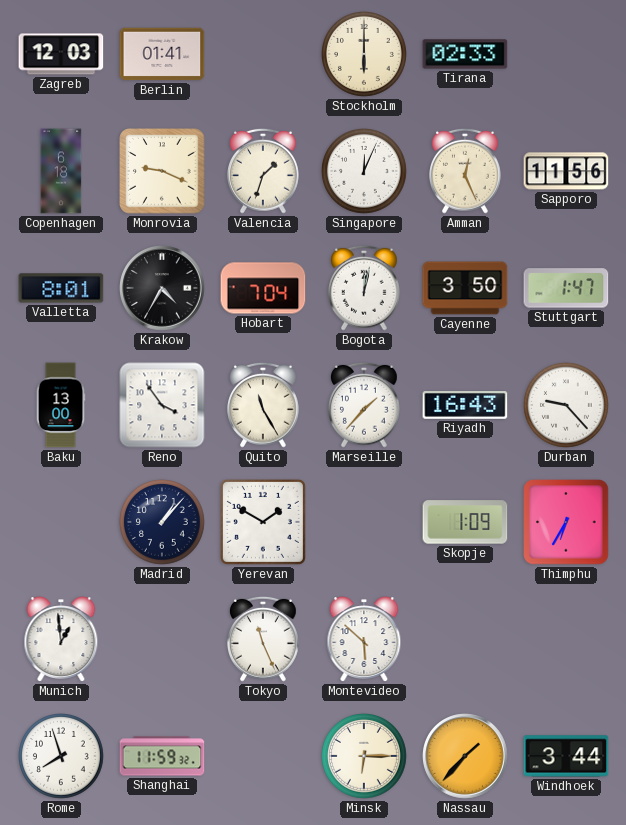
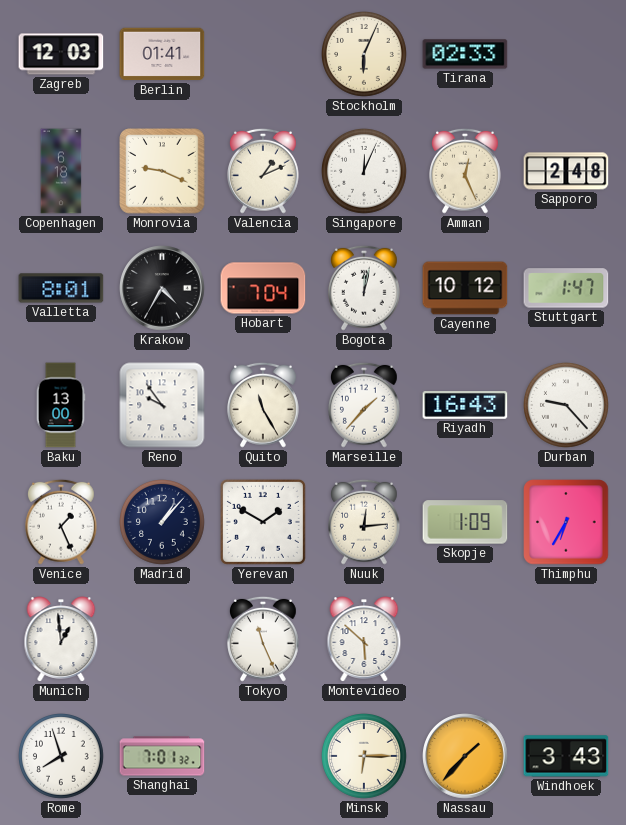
Stockholm: 6:00 -> 6:04 (365, 55)
Valencia: 1:33 -> 1:11 (264, 171)
Sapporo: 11:56 -> 2:48 (566, 171)
Cayenne: 3:50 -> 10:12 (465, 288)
Reno: 3:54 -> 9:54 (162, 405)
Venice: none -> 1:26 (62, 522)
Nuuk: none -> 12:14 (365, 522)
Shanghai: 11:59 -> 7:01 (162, 756)
Windhoek: 3:44 -> 3:43 (566, 756)
